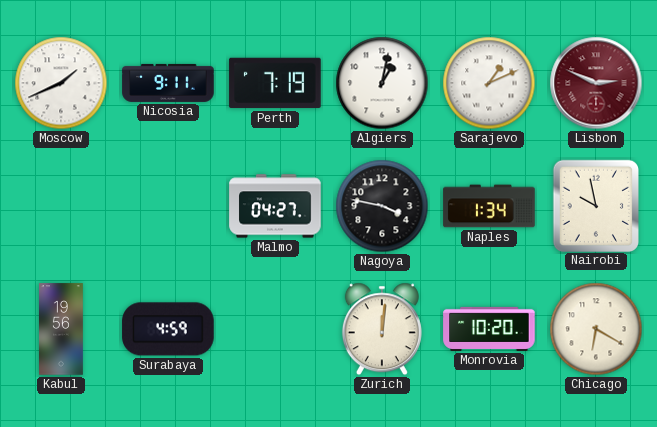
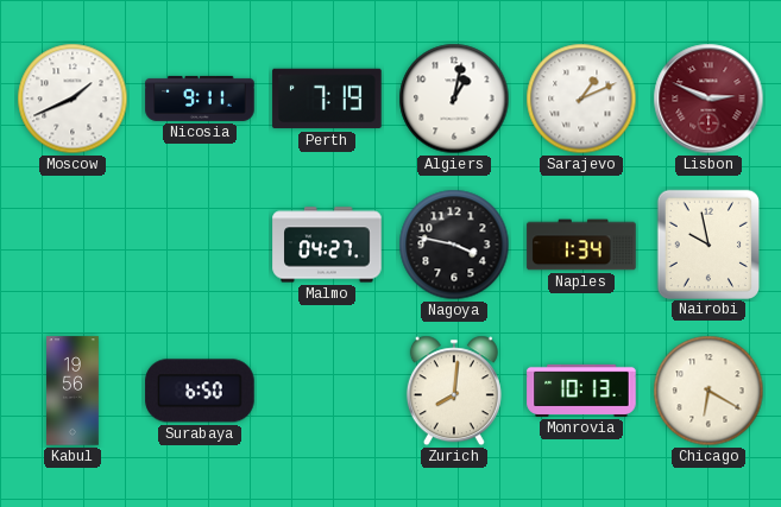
Surabaya: 4:59 -> 6:50 (200, 391)
Zurich: 12:01 -> 8:01 (454, 391)
Monrovia: 10:20 -> 10:13 (581, 391)
